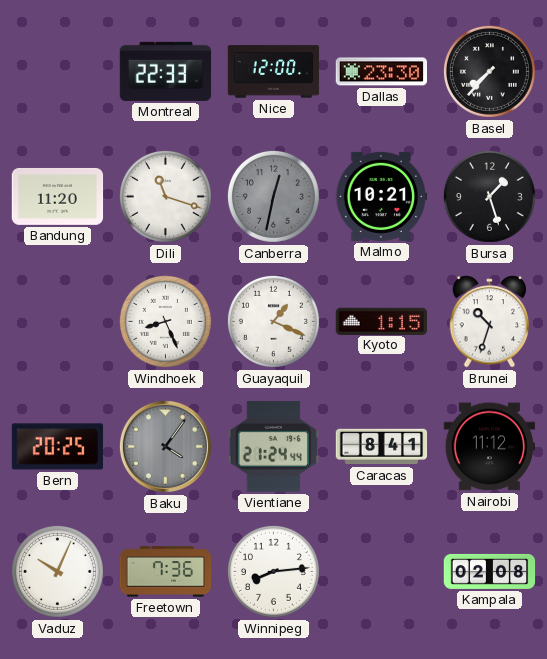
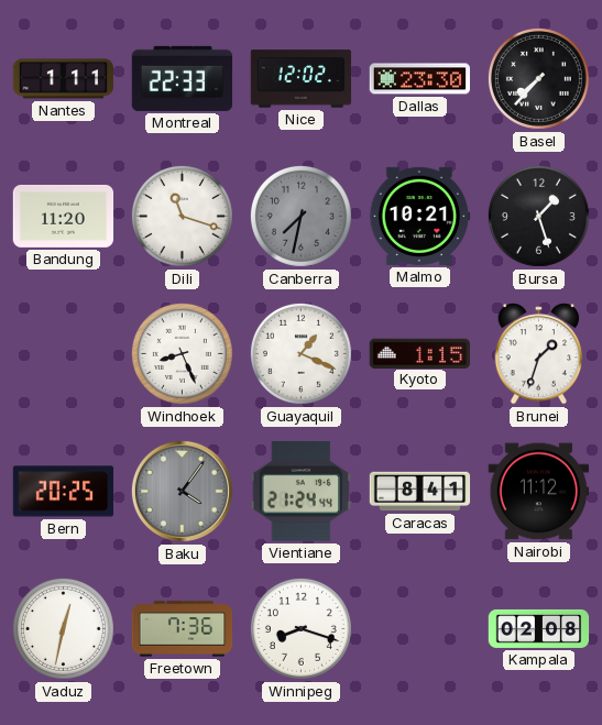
Nantes: none -> 1:11 (64, 79)
Nice: 12:00 -> 12:02 (302, 79)
Canberra: 12:32 -> 7:32 (300, 216)
Brunei: 10:33 -> 1:33 (539, 354)
Vaduz: 10:04 -> 12:32 (63, 628)
Winnipeg: 8:14 -> 8:18 (300, 628)
